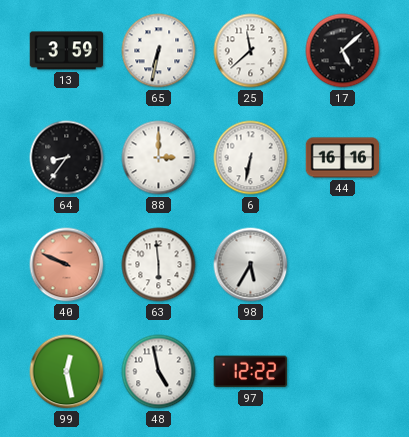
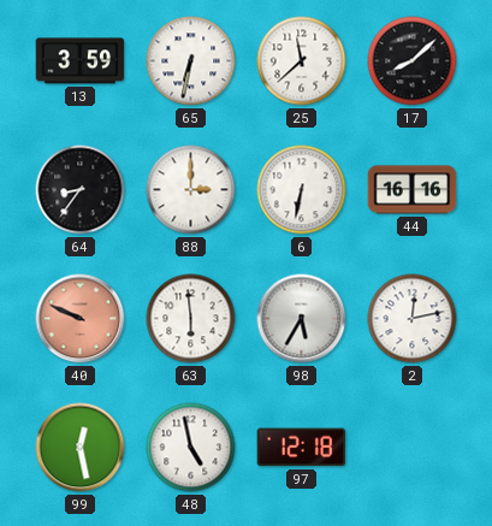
17: 5:08 -> 8:08 (413, 61)
2: none -> 12:13 (413, 319)
97: 12:22 -> 12:18 (302, 448)
